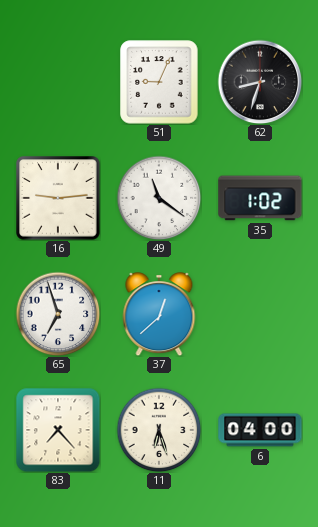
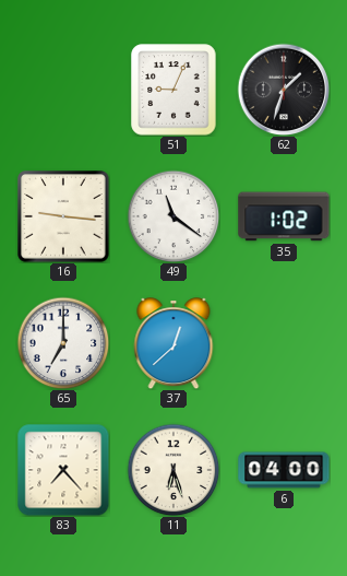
62: 8:33 -> 1:33 (284, 90)
16: 9:14 -> 9:16 (63, 216)
65: 6:57 -> 7:00 (63, 343)
